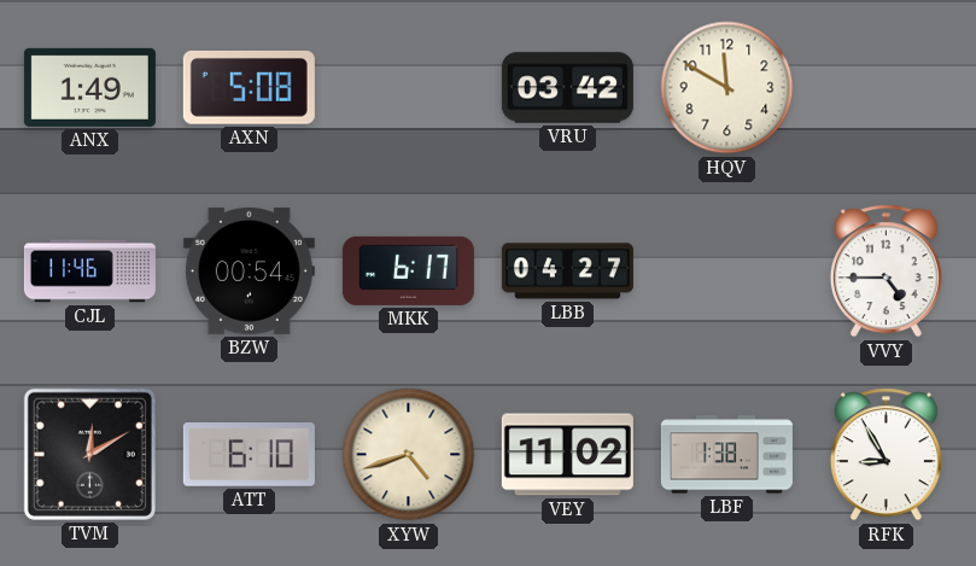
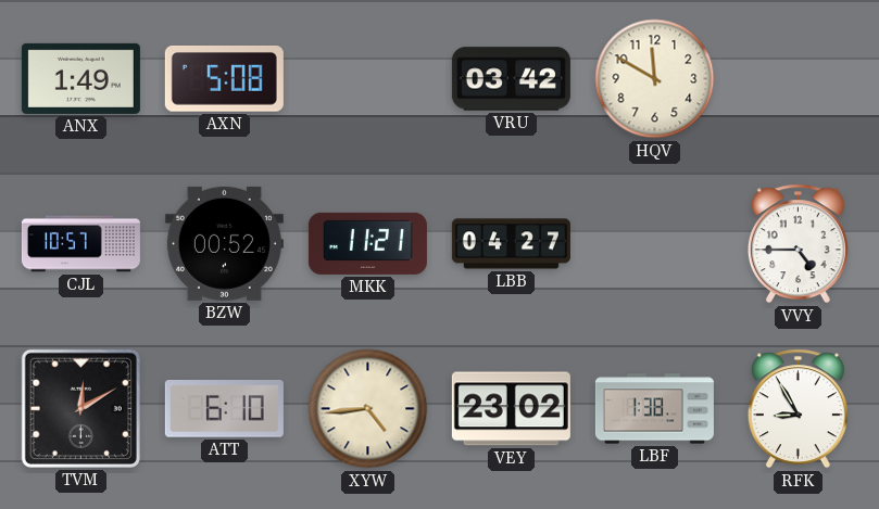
CJL: 11:46 -> 10:57 (80, 244)
BZW: 00:54 -> 00:52 (224, 243)
MKK: 6:17 -> 11:21 (367, 243)
XYW: 4:42 -> 4:44 (368, 409)
VEY: 11:02 -> 23:02 (511, 409)
